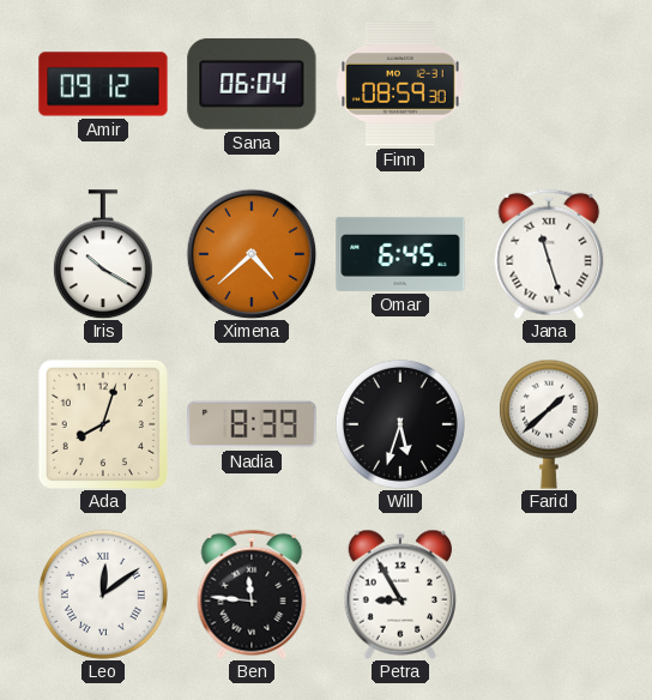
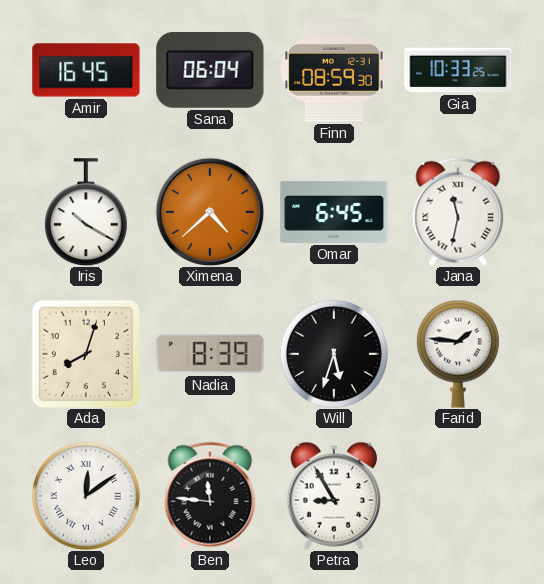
Amir: 09:12 -> 16:45 (86, 70)
Gia: none -> 10:33 (458, 70)
Jana: 11:27 -> 11:32 (458, 212)
Farid: 1:38 -> 1:46 (458, 354)
